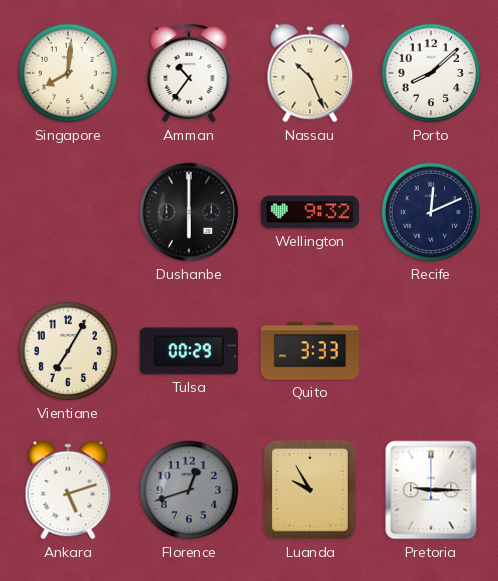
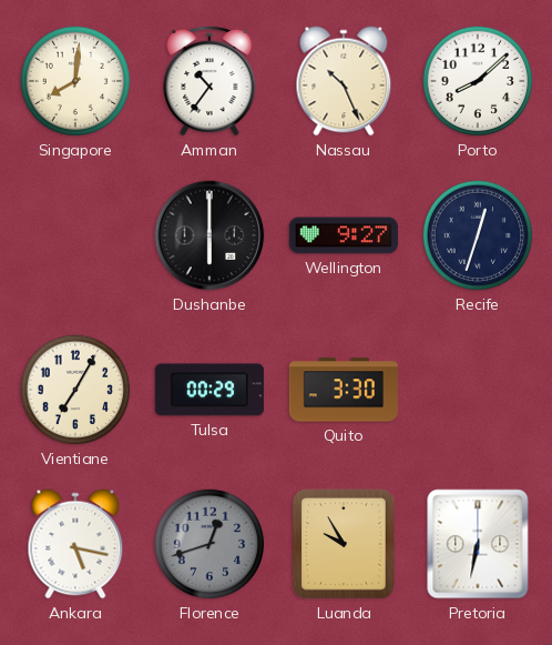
Wellington: 9:32 -> 9:27 (344, 235)
Recife: 12:11 -> 12:33 (478, 235)
Quito: 3:33 -> 3:30 (344, 390)
Ankara: 5:12 -> 5:17 (75, 544)
Pretoria: 9:15 -> 6:32 (478, 544)
